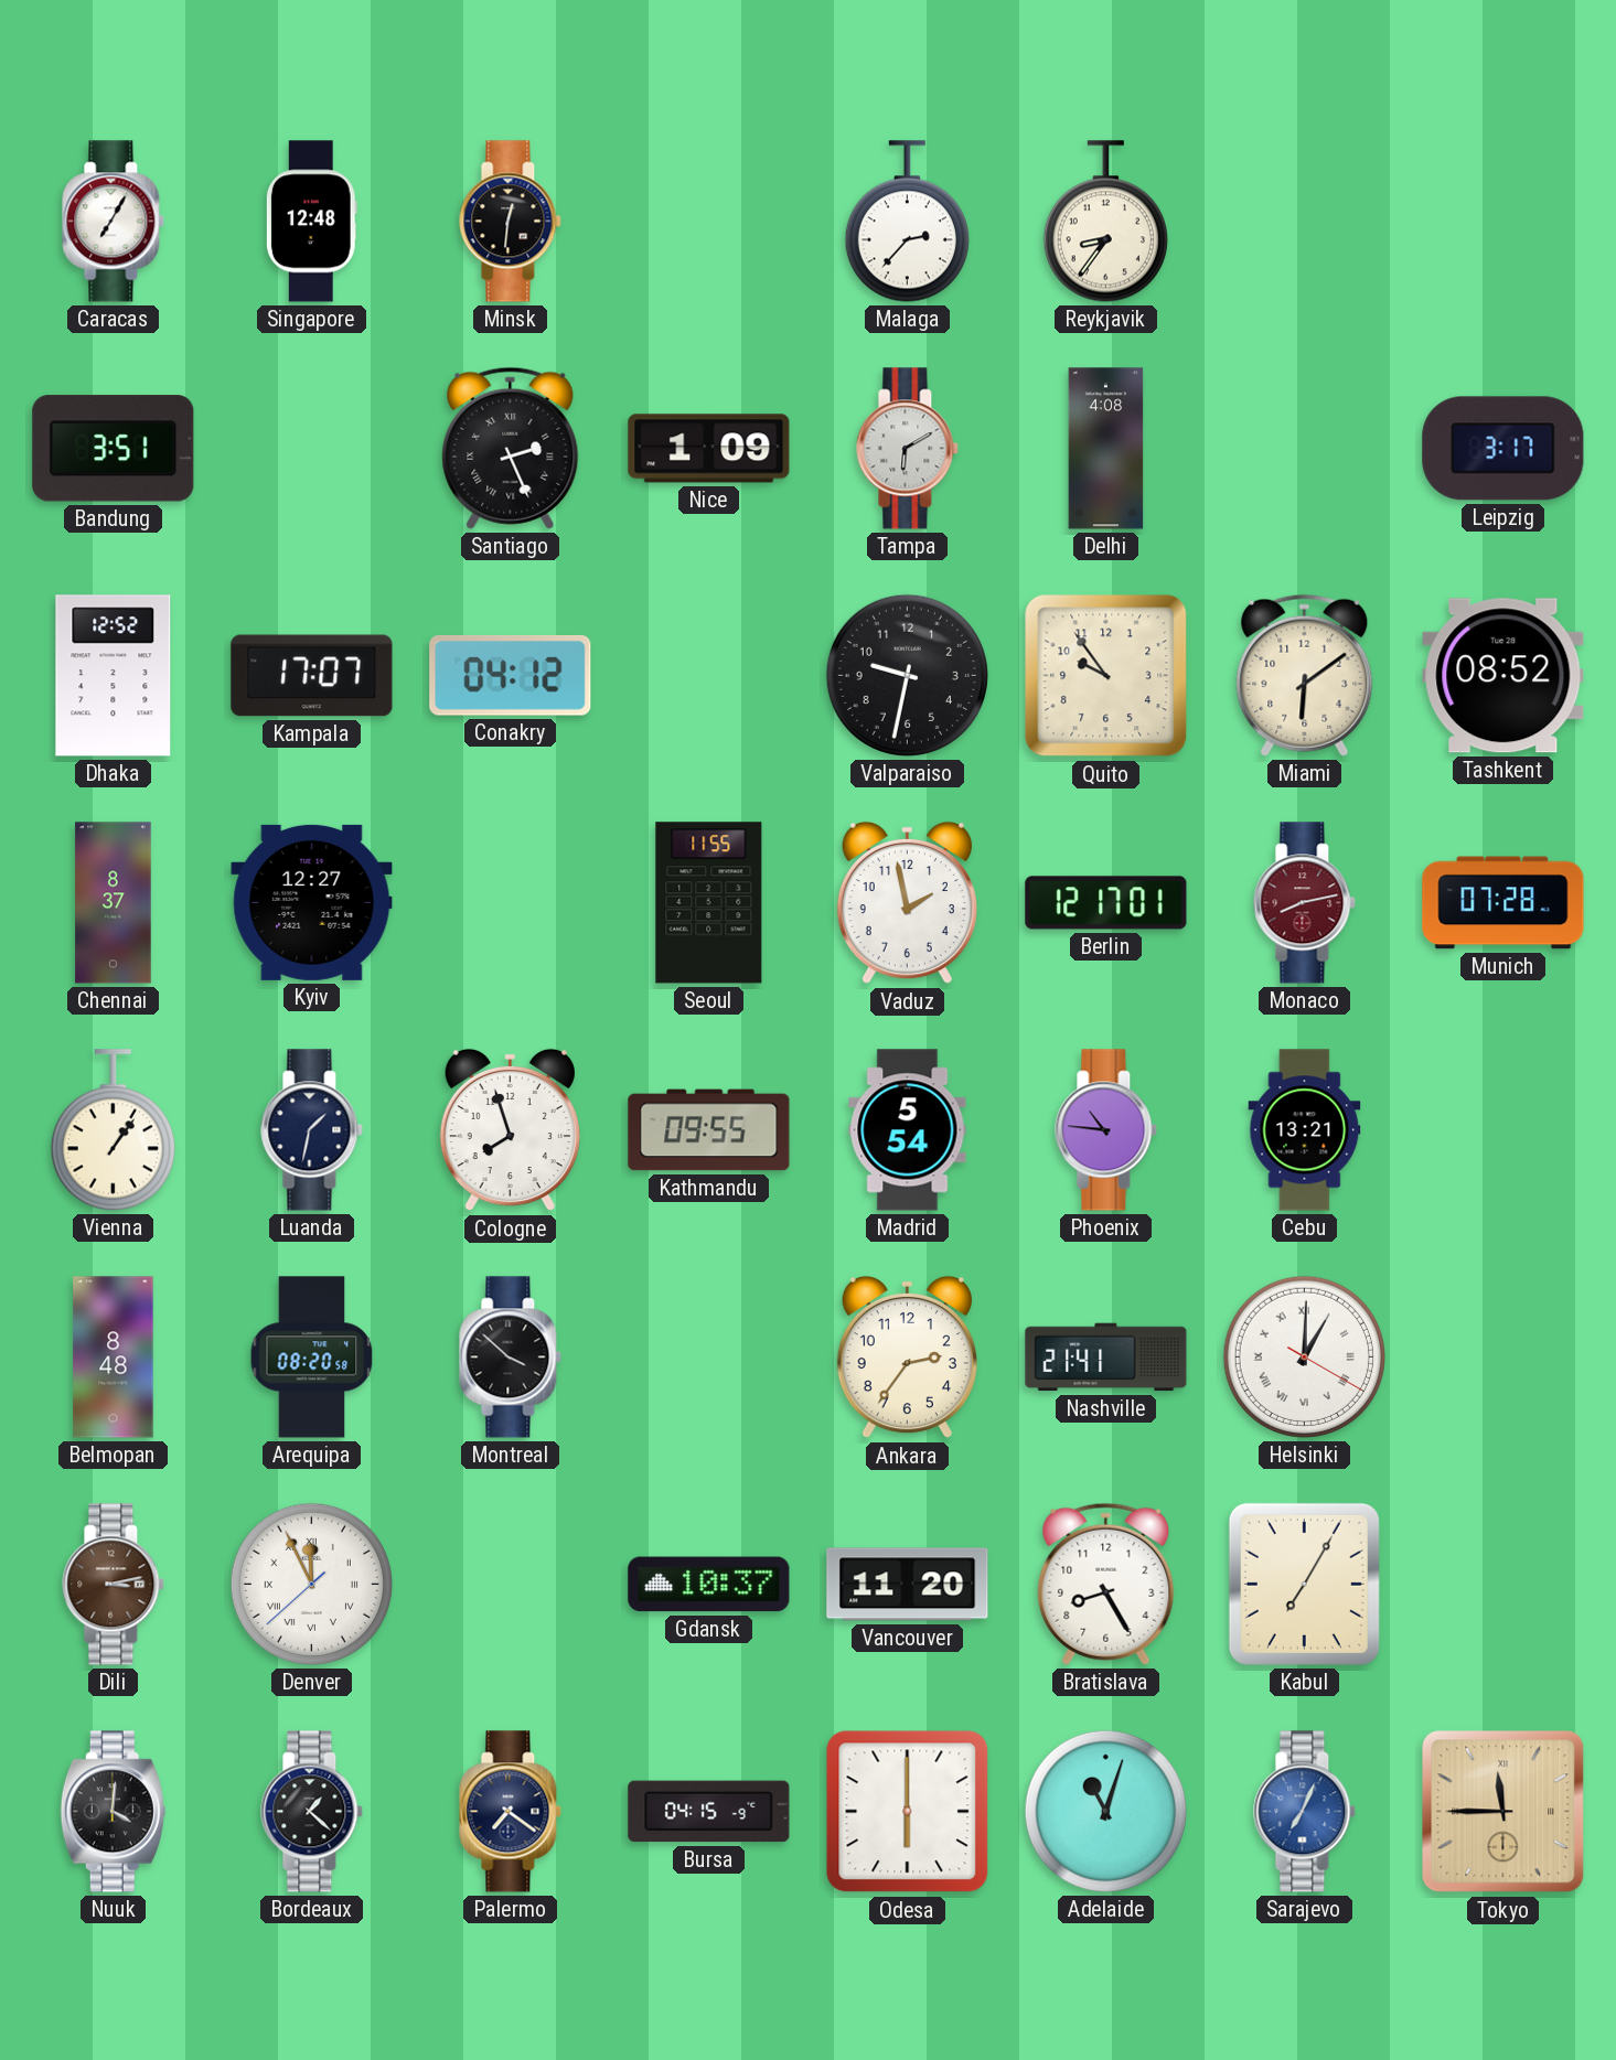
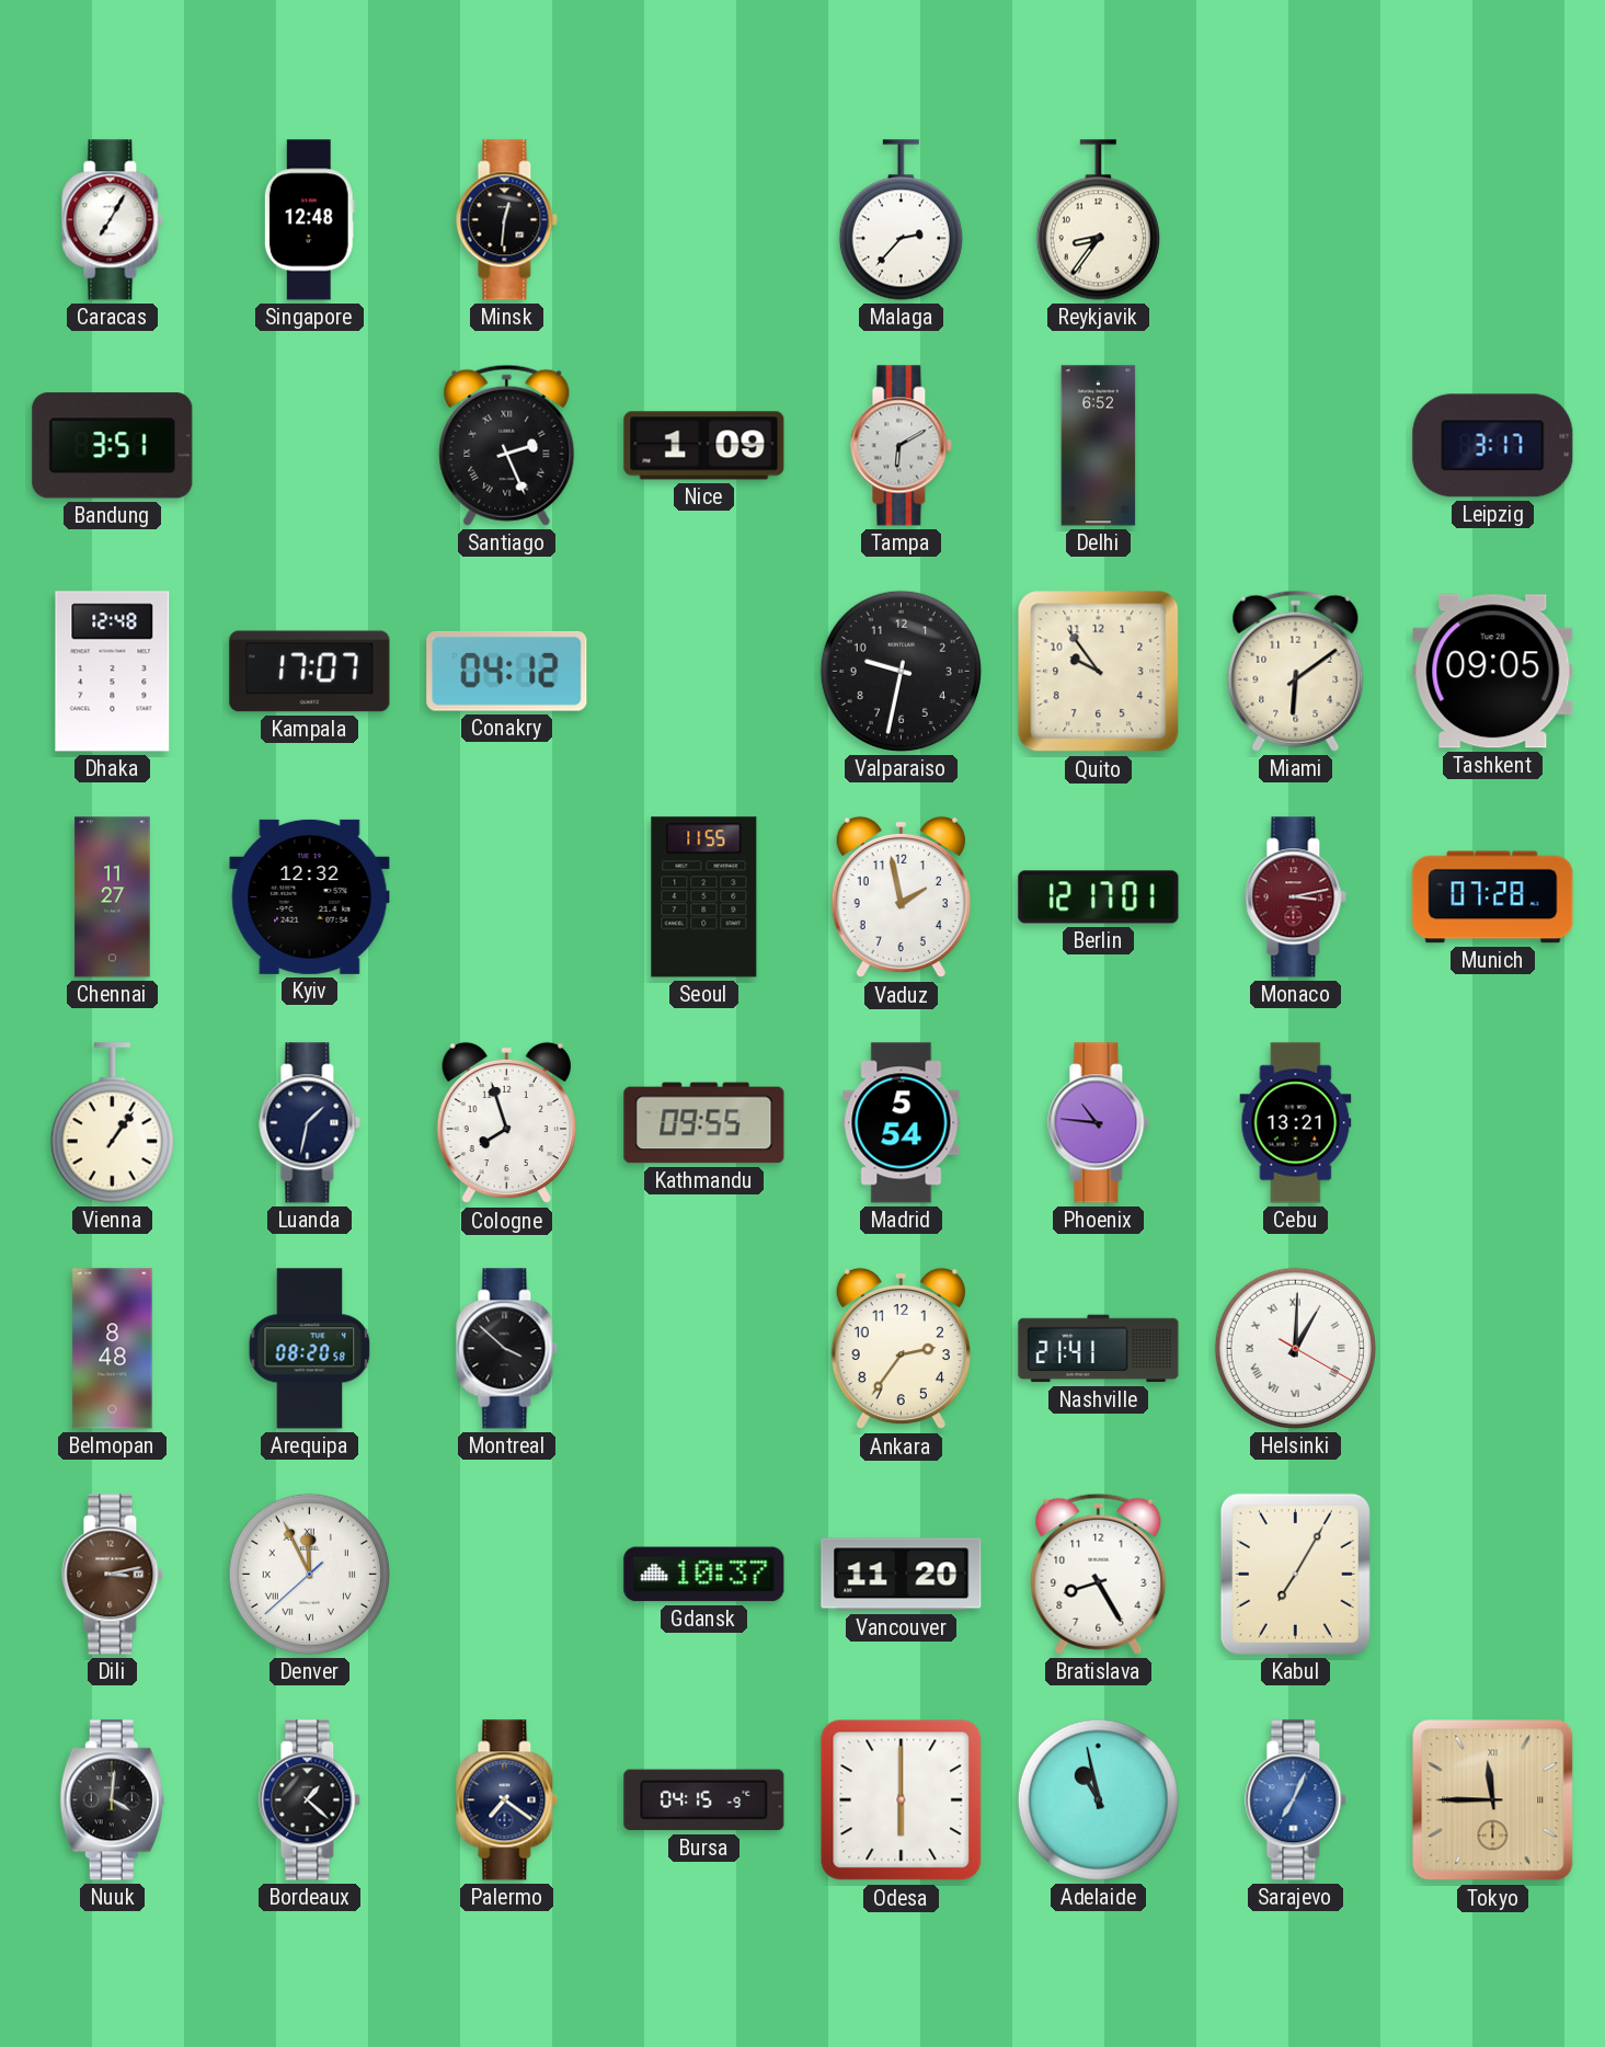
Delhi: 4:08 -> 6:52 (1099, 446)
Dhaka: 12:52 -> 12:48 (113, 672)
Tashkent: 08:52 -> 09:05 (1493, 672)
Chennai: 8:37 -> 11:27 (113, 897)
Kyiv: 12:27 -> 12:32 (310, 896)
Monaco: 8:13 -> 3:13 (1296, 897)
Adelaide: 11:03 -> 10:58 (1098, 1799)
